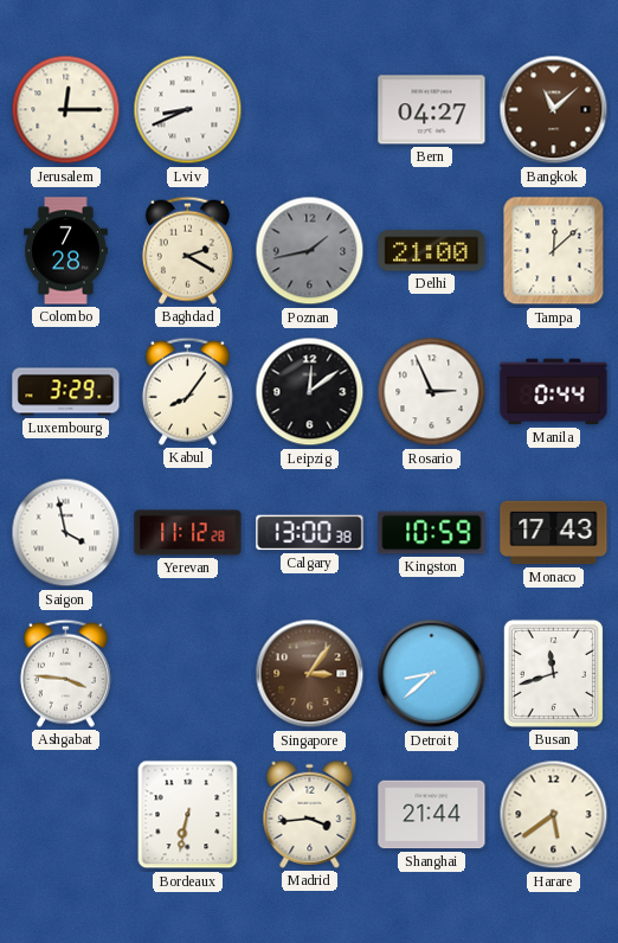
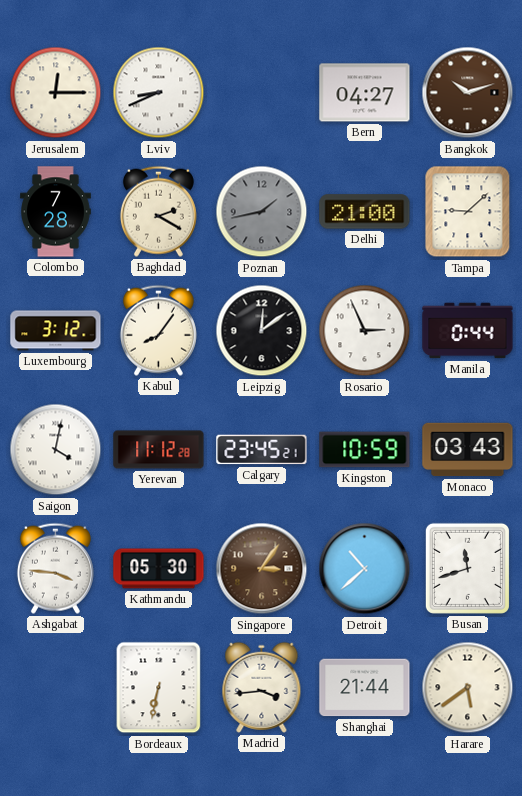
Bangkok: 11:08 -> 10:12 (468, 93)
Tampa: 12:08 -> 9:08 (468, 212)
Luxembourg: 3:29 -> 3:12 (56, 331)
Saigon: 3:58 -> 4:02 (56, 450)
Calgary: 13:00 -> 23:45 (262, 450)
Monaco: 17:43 -> 03:43 (468, 450)
Kathmandu: none -> 05:30 (159, 569)
Detroit: 8:38 -> 10:38 (365, 569)
